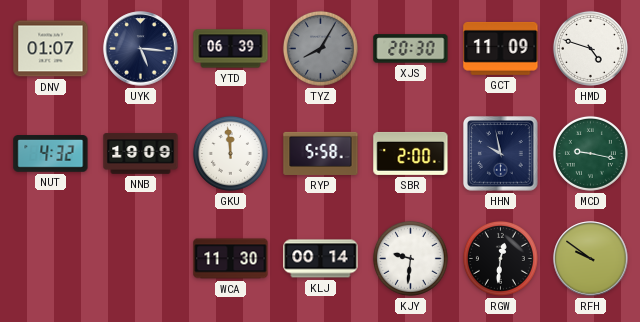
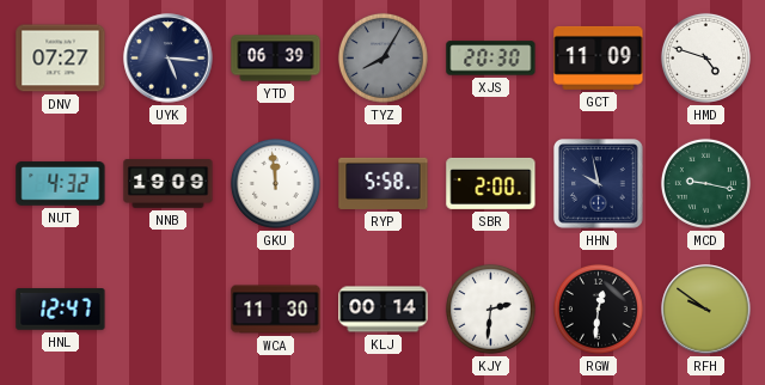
DNV: 01:07 -> 07:27 (61, 59)
HNL: none -> 12:47 (61, 310)
KJY: 9:31 -> 2:31 (490, 308)
